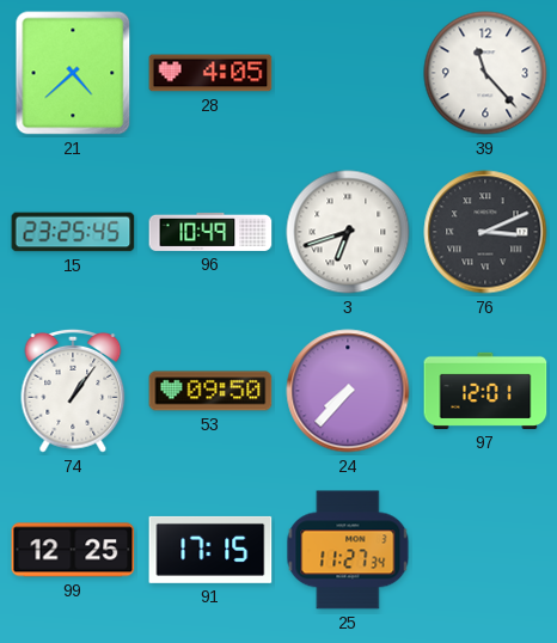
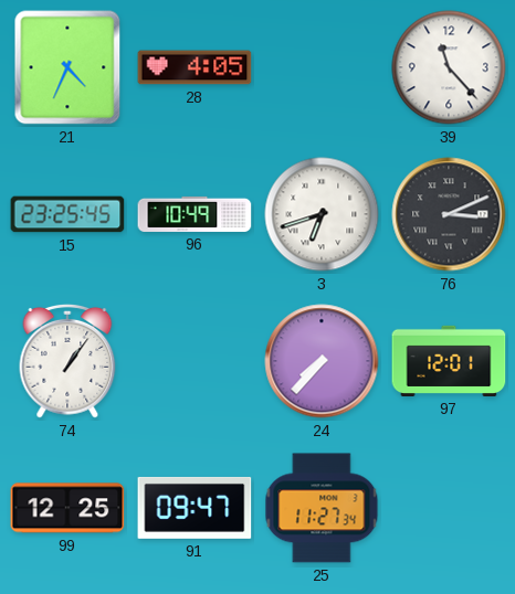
21: 4:38 -> 4:34 (67, 67)
53: 09:50 -> none (210, 391)
91: 17:15 -> 09:47 (195, 508)
